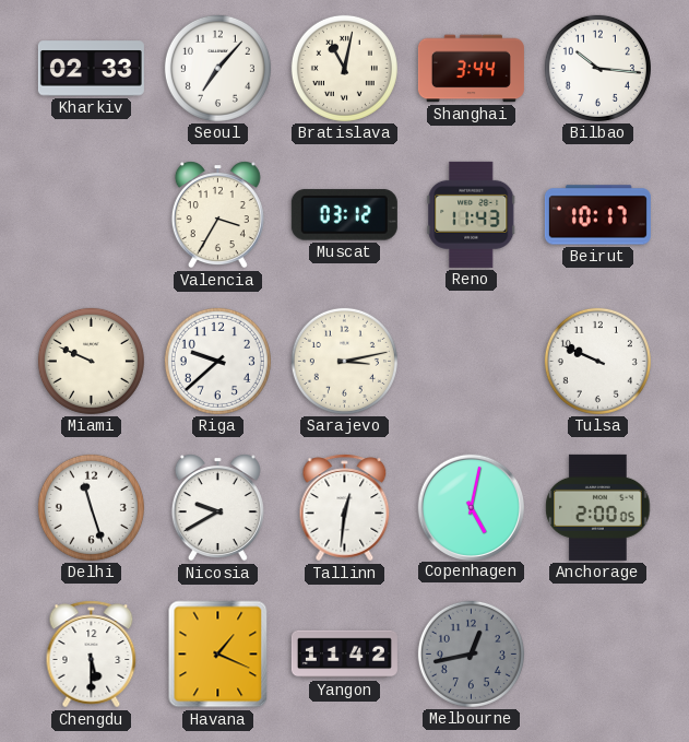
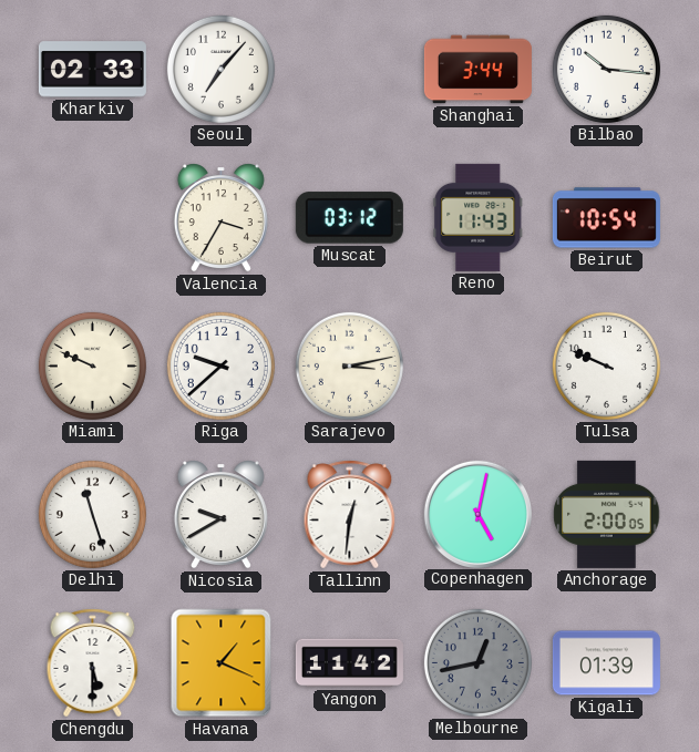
Bratislava: 11:02 -> none (344, 68)
Beirut: 10:17 -> 10:54 (606, 218)
Kigali: none -> 01:39 (606, 663)
